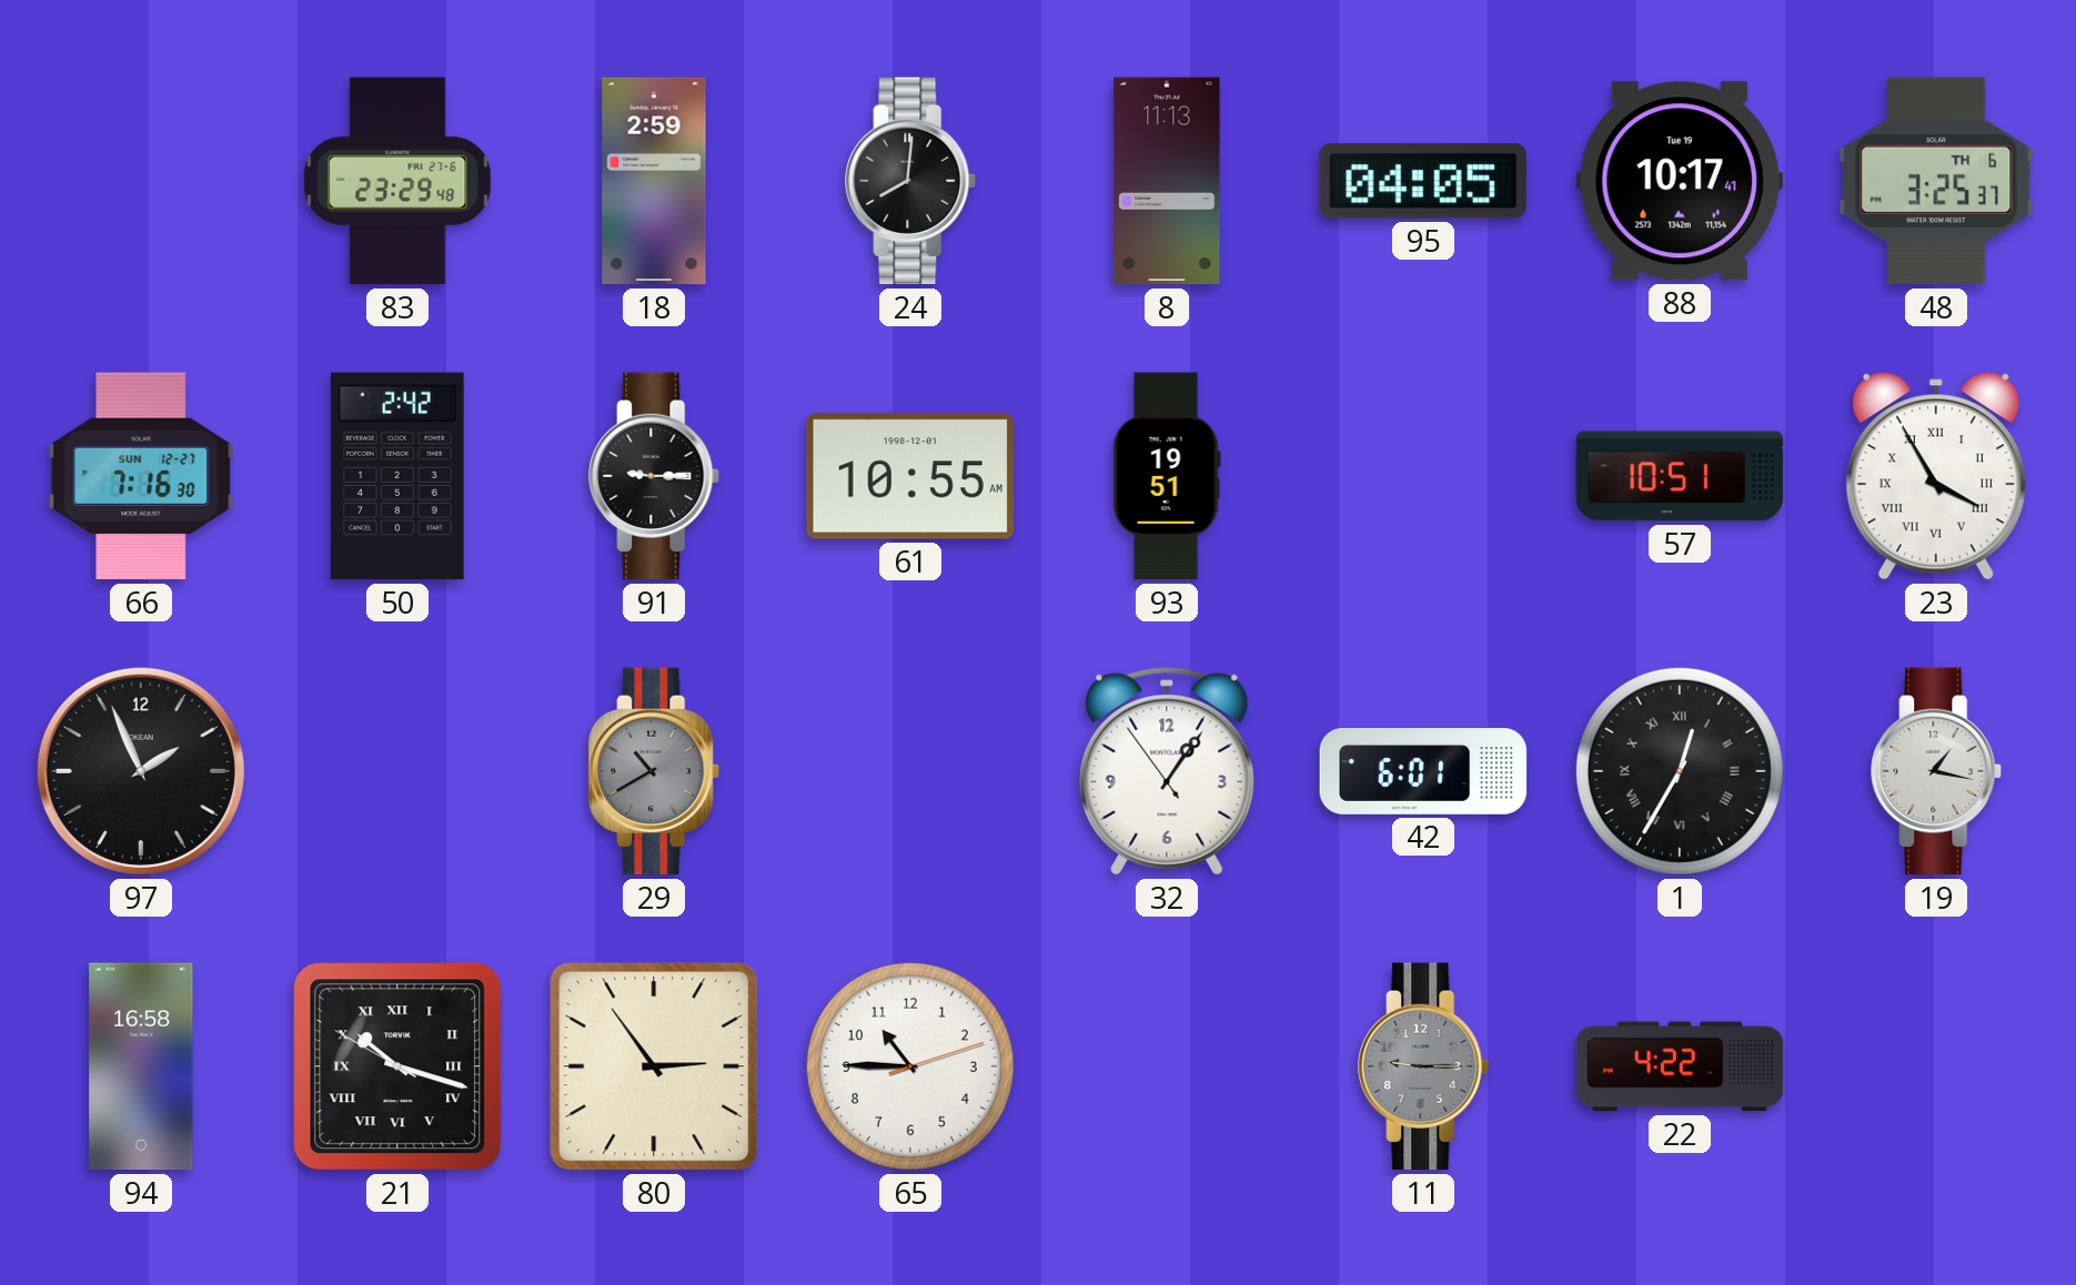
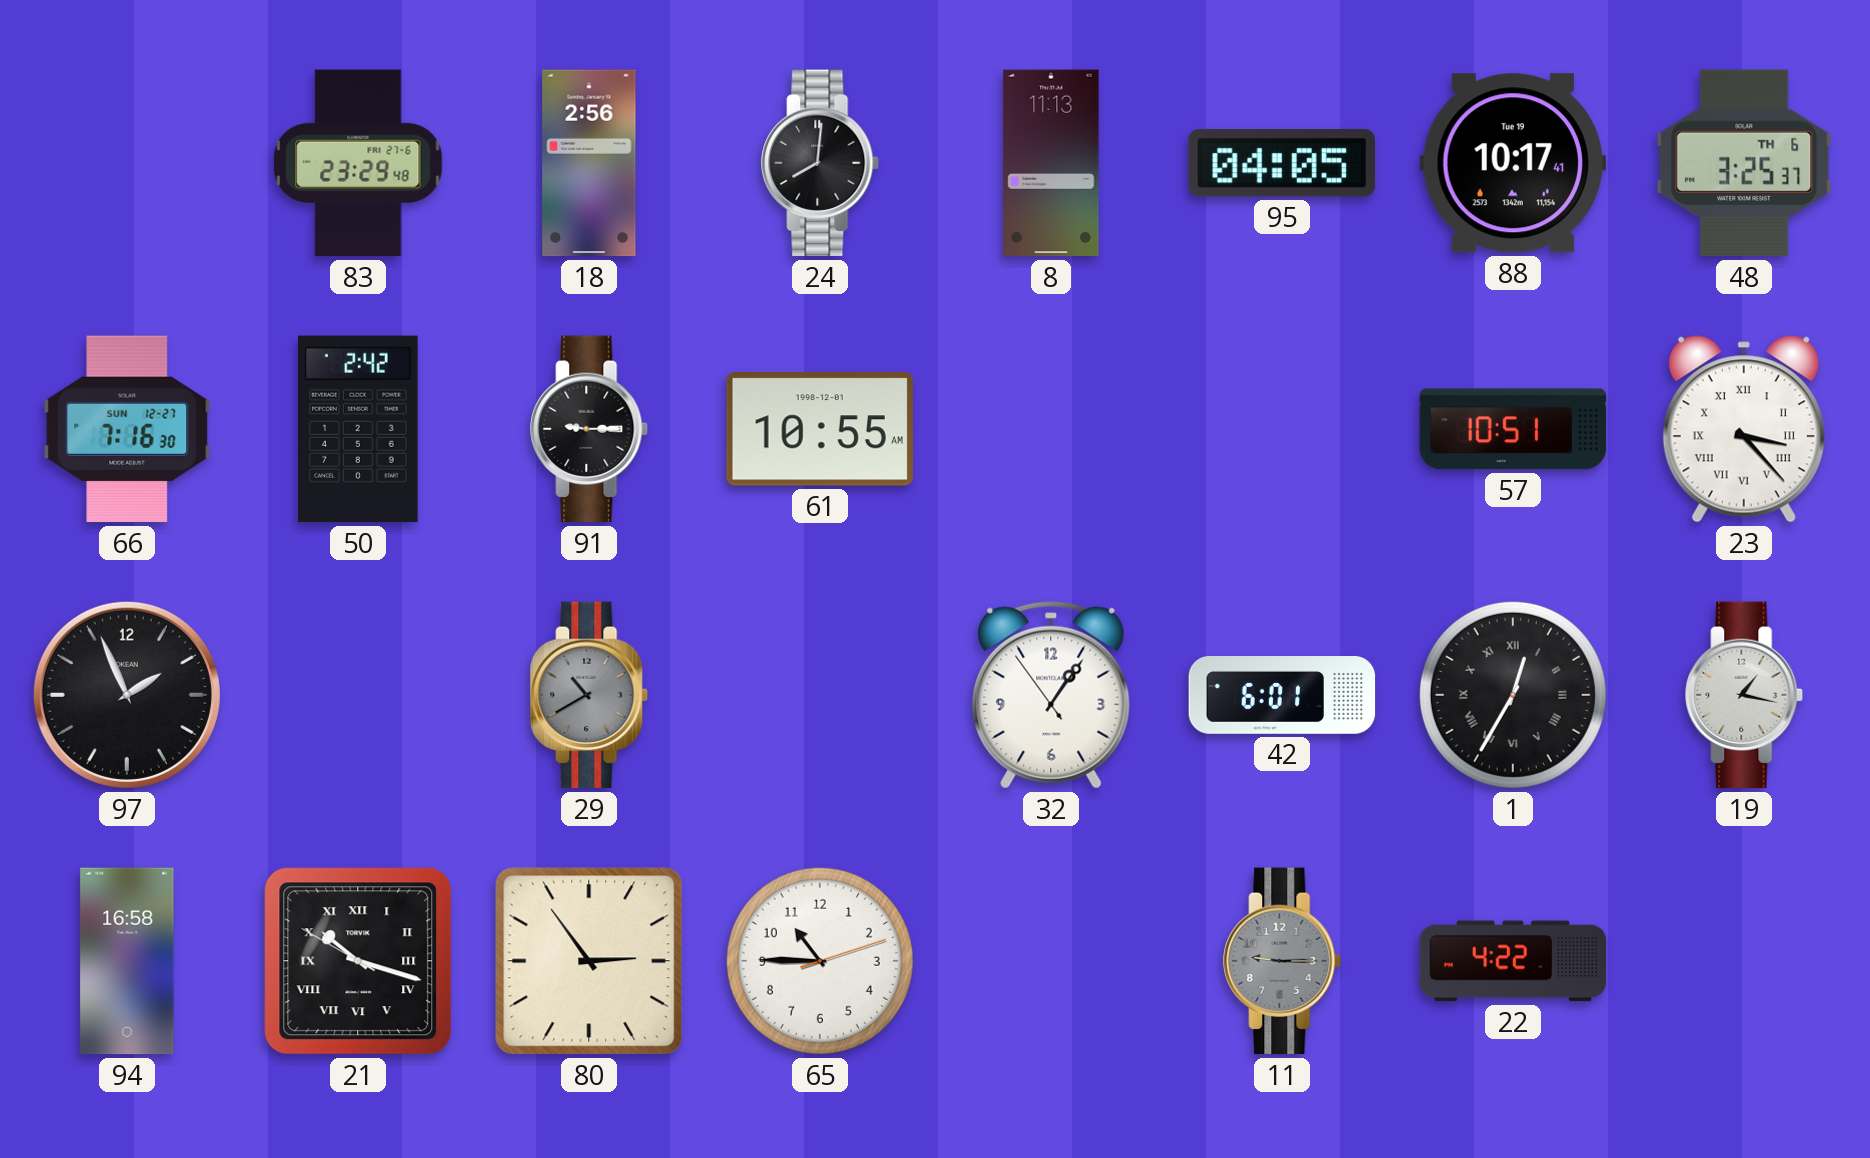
18: 2:59 -> 2:56 (589, 163)
93: 19:51 -> none (1167, 476)
23: 3:55 -> 3:23 (1744, 429)
